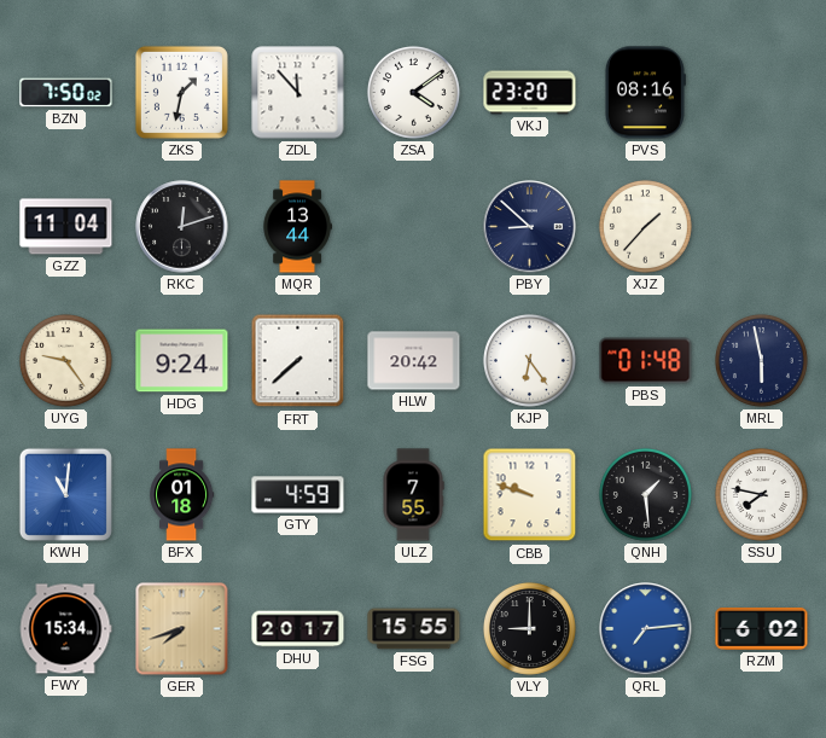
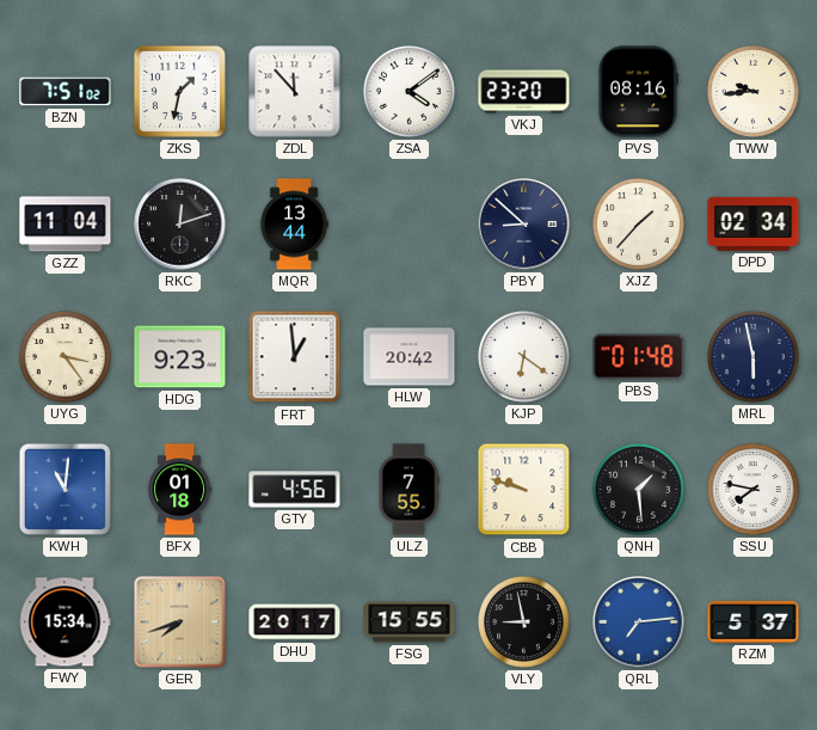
BZN: 7:50 -> 7:51 (66, 92)
TWW: none -> 9:44 (752, 91)
DPD: none -> 02:34 (754, 223)
UYG: 9:24 -> 3:24 (64, 356)
HDG: 9:24 -> 9:23 (180, 357)
FRT: 7:38 -> 12:59 (295, 357)
KJP: 6:24 -> 6:21 (523, 356)
GTY: 4:59 -> 4:56 (295, 490)
VLY: 9:00 -> 8:58 (523, 621)
RZM: 6:02 -> 5:37 (754, 621)
